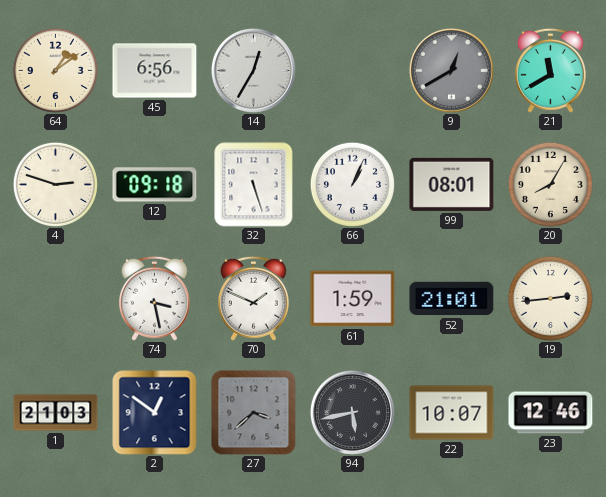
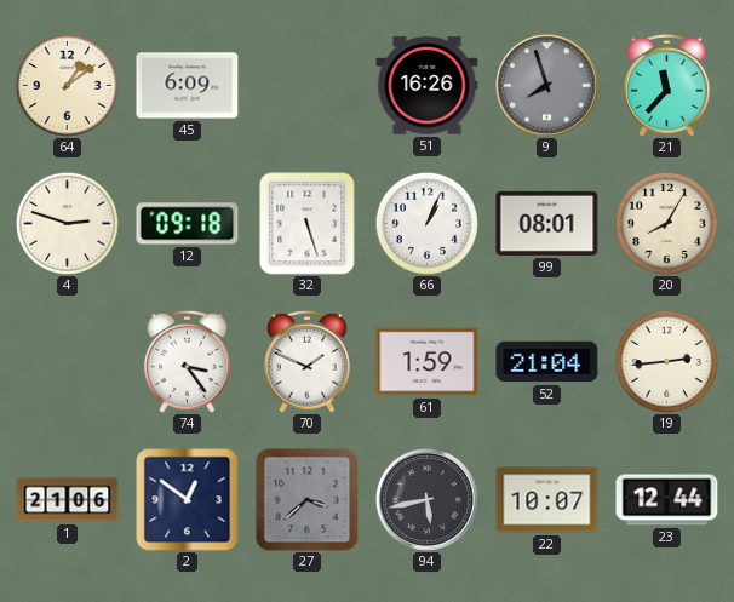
45: 6:56 -> 6:09 (188, 86)
14: 12:35 -> none (253, 70)
51: none -> 16:26 (428, 86)
9: 12:40 -> 7:57 (546, 85)
21: 11:40 -> 11:37 (666, 85)
74: 3:28 -> 3:24 (187, 361)
52: 21:01 -> 21:04 (547, 362)
1: 21:03 -> 21:06 (68, 500)
23: 12:46 -> 12:44 (667, 500)
